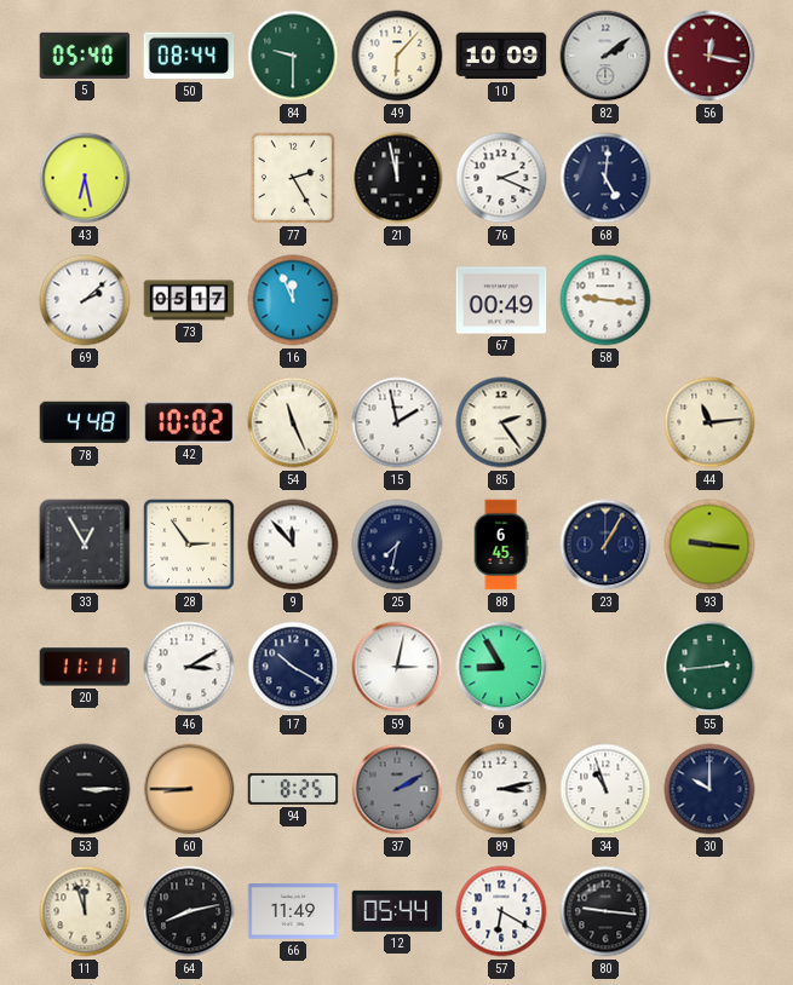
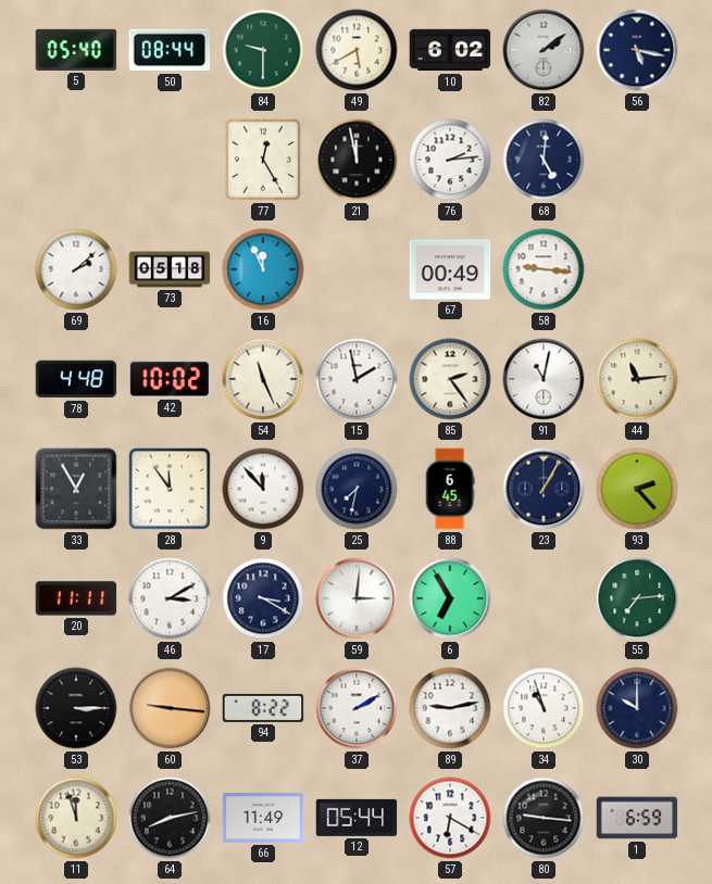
49: 6:07 -> 5:40 (357, 50)
10: 10:09 -> 6:02 (450, 50)
56: 12:17 -> 5:17 (637, 50)
56 dial: burgundy -> navy (637, 50)
43: 6:28 -> none (85, 178)
77: 2:25 -> 12:25 (263, 160)
76: 2:19 -> 2:14 (450, 160)
73: 05:17 -> 05:18 (170, 269)
91: none -> 11:02 (544, 379)
28: 2:54 -> 11:54 (170, 489)
93: 9:16 -> 2:23 (637, 489)
17: 10:20 -> 3:20 (263, 598)
59: 3:02 -> 3:01 (357, 598)
6: 8:55 -> 6:55 (450, 598)
55: 2:44 -> 7:14 (637, 598)
60: 8:45 -> 9:16 (170, 708)
94: 8:25 -> 8:22 (263, 708)
37 dial: grey -> white (357, 708)
89: 3:13 -> 9:13 (450, 708)
1: none -> 6:59 (637, 818)
